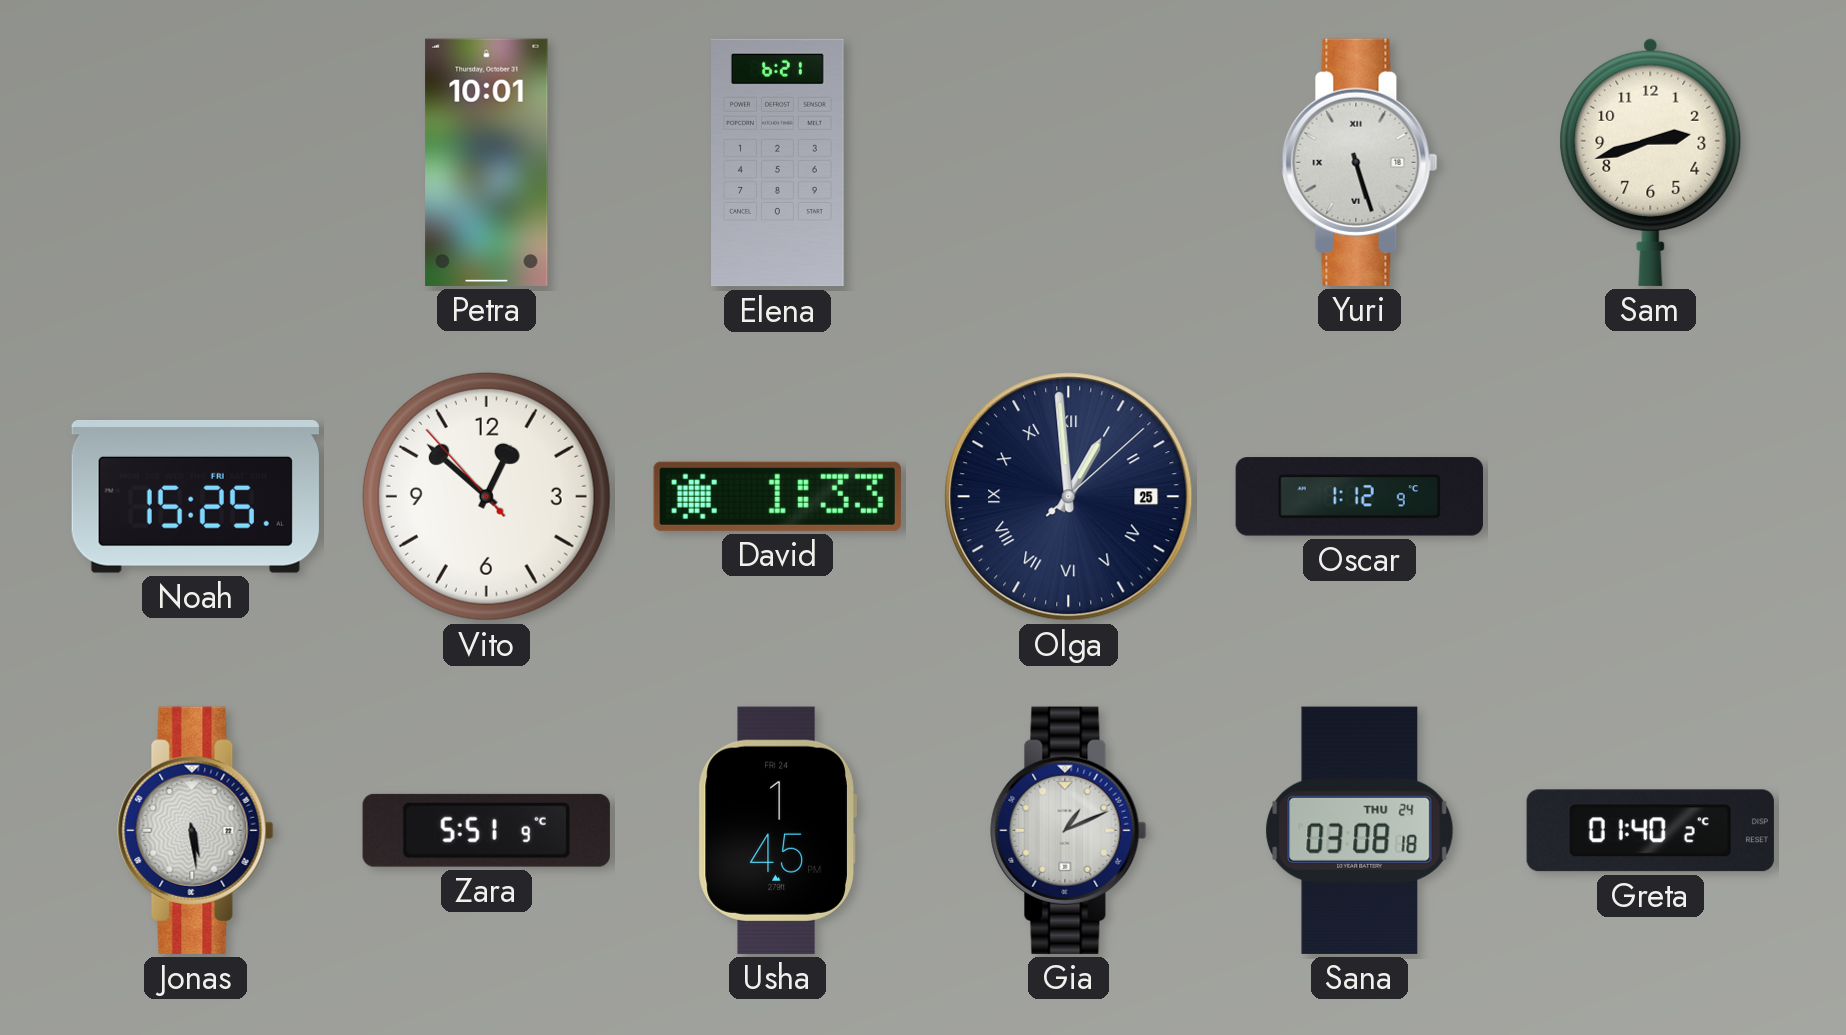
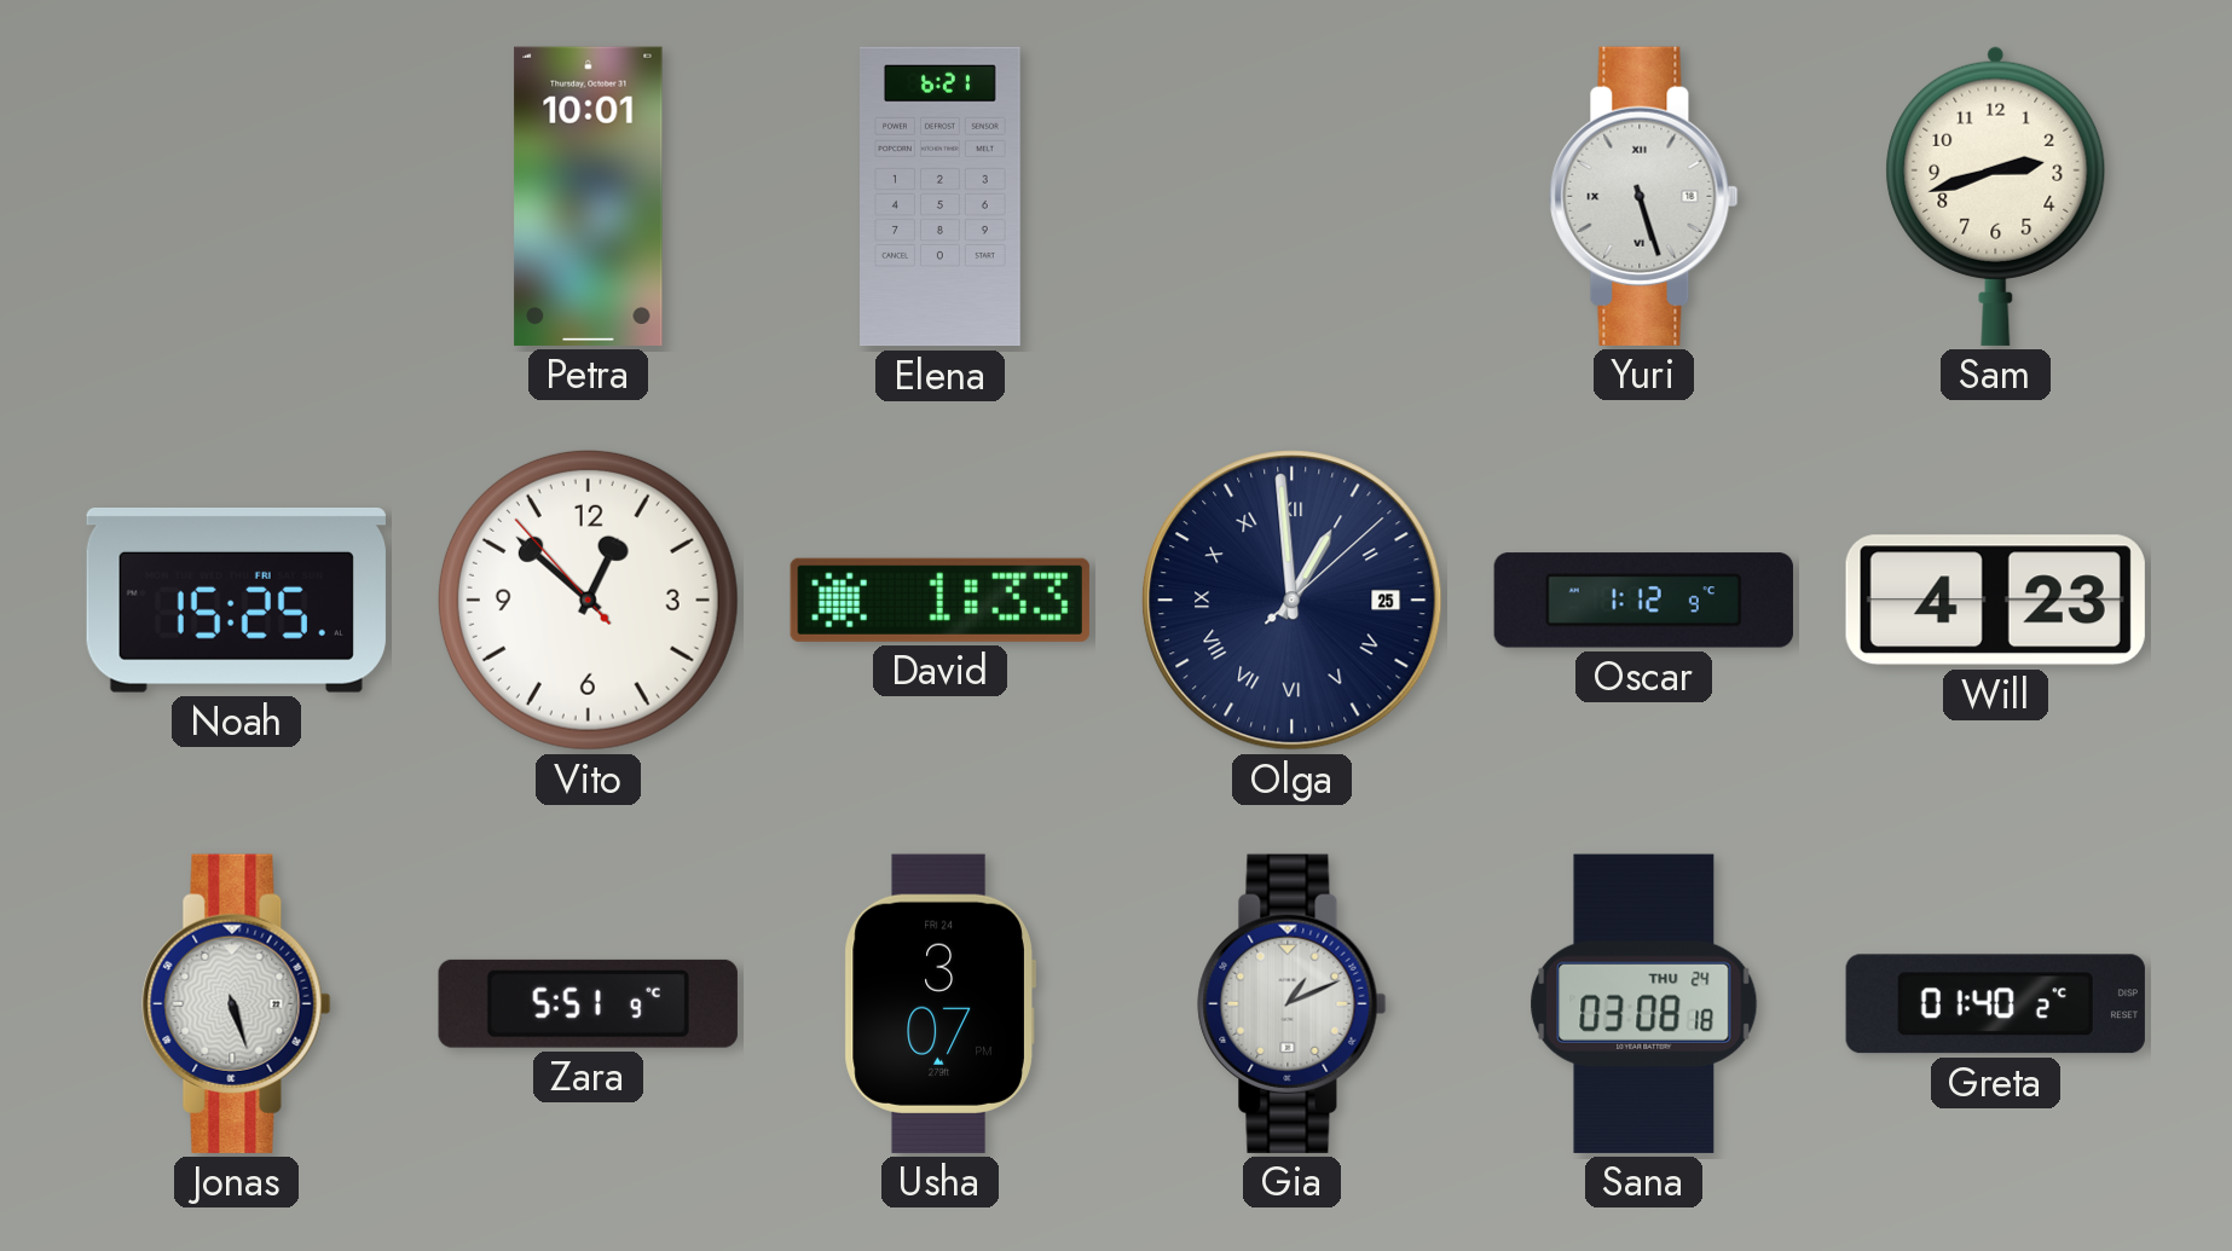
Will: none -> 4:23 (1995, 601)
Jonas: 5:29 -> 5:27 (237, 1003)
Usha: 1:45 -> 3:07 (939, 1003)
